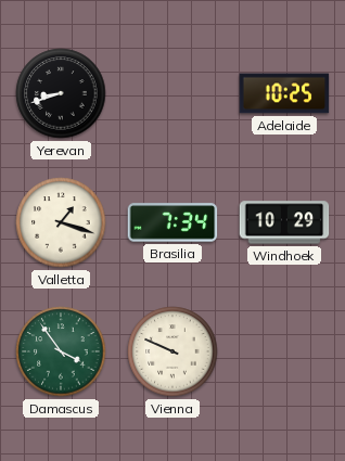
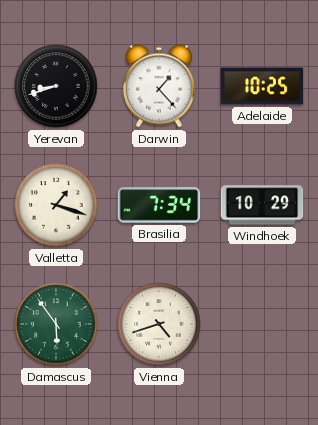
Darwin: none -> 1:23 (159, 86)
Damascus: 3:54 -> 5:54 (56, 324)
Vienna: 9:49 -> 4:42 (159, 324)
